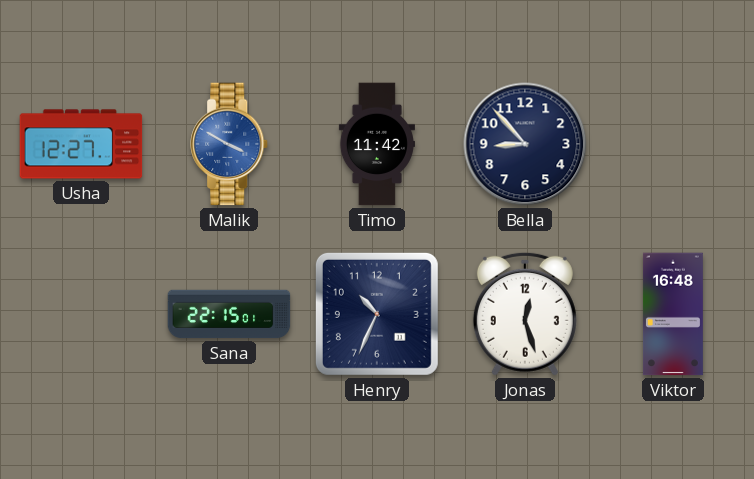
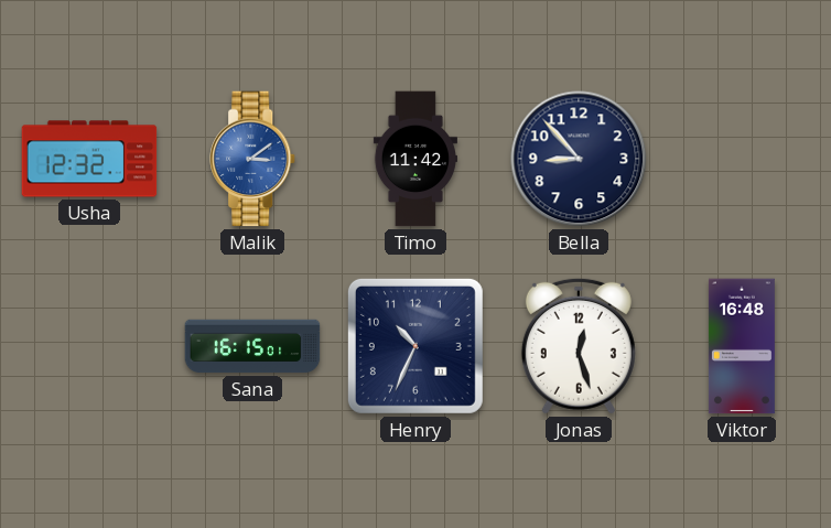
Usha: 12:27 -> 12:32 (89, 159)
Malik: 3:50 -> 3:09 (253, 159)
Sana: 22:15 -> 16:15 (252, 346)
